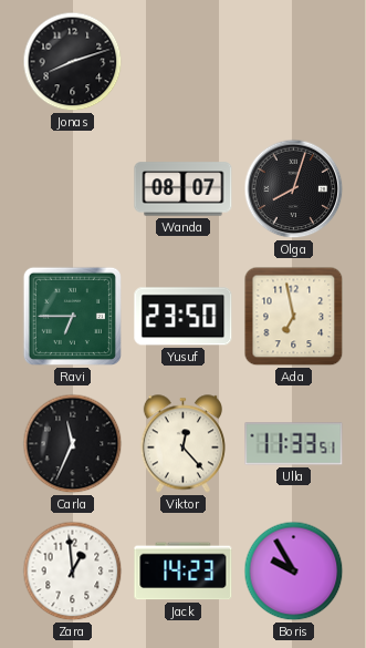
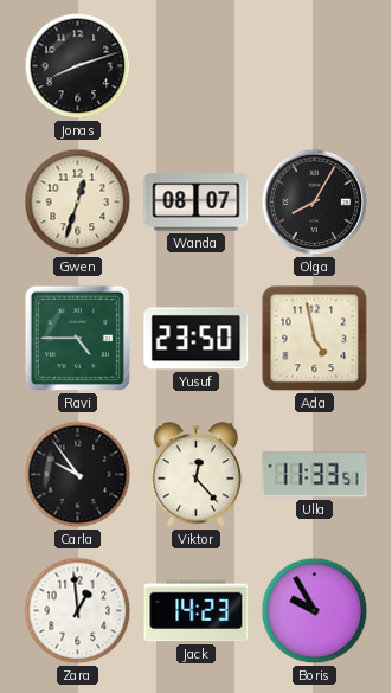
Gwen: none -> 12:33 (78, 203)
Olga: 8:03 -> 8:05 (315, 203)
Ravi: 6:45 -> 4:45 (77, 338)
Ada: 6:58 -> 4:58 (315, 339)
Carla: 11:34 -> 9:54 (78, 475)
